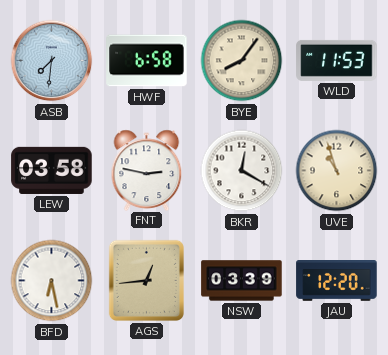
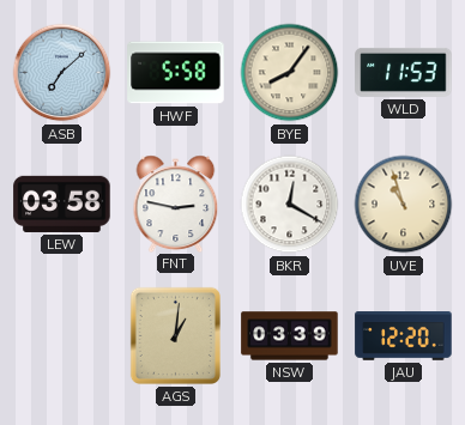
ASB: 7:31 -> 7:08 (62, 73)
HWF: 6:58 -> 5:58 (176, 73)
BFD: 6:28 -> none (52, 281)
AGS: 12:44 -> 1:01 (175, 335)
